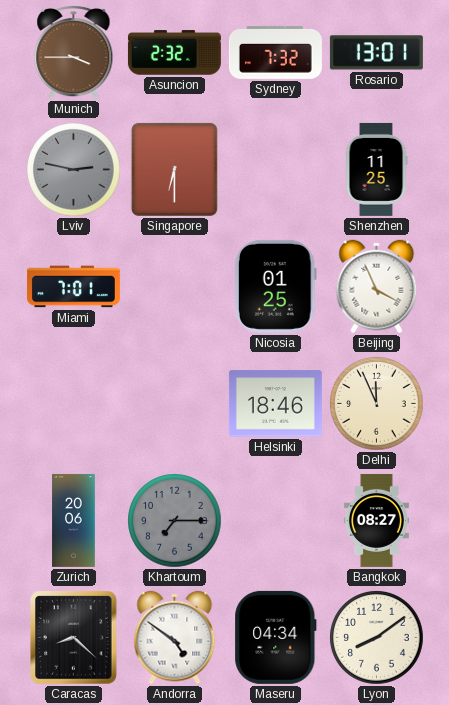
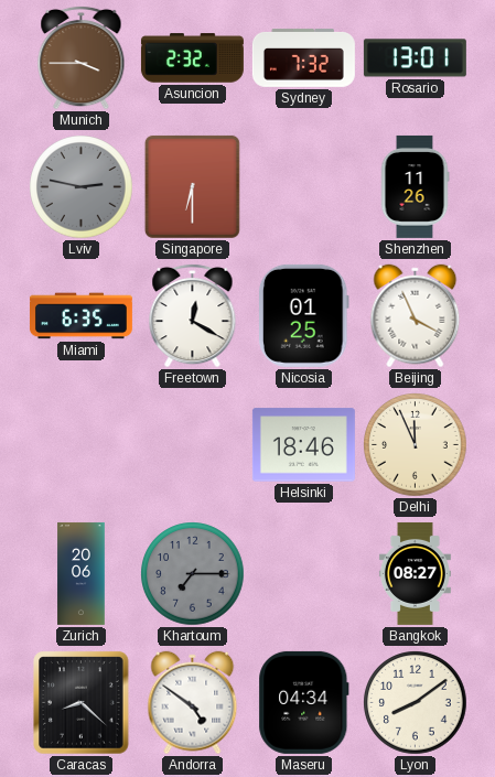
Shenzhen: 11:25 -> 11:26 (415, 186)
Miami: 7:01 -> 6:35 (80, 316)
Freetown: none -> 12:20 (193, 315)
